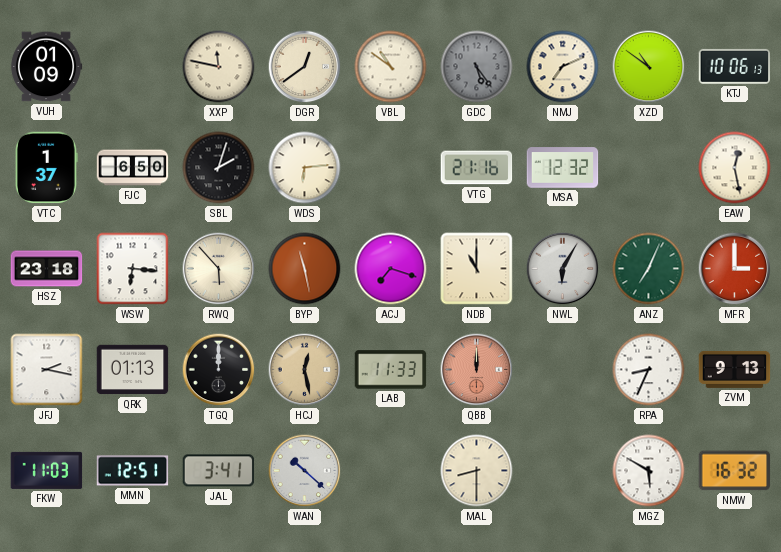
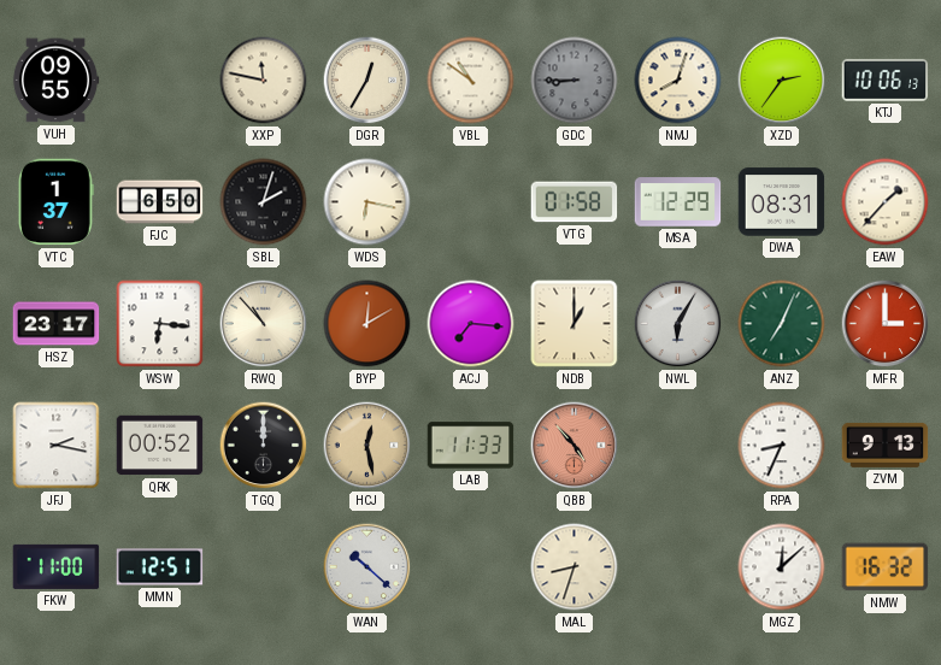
VUH: 01:09 -> 09:55 (55, 81)
DGR: 12:39 -> 12:35 (367, 81)
GDC: 5:24 -> 8:45 (575, 81)
NMJ: 7:11 -> 8:03 (678, 81)
XZD: 10:51 -> 2:36 (782, 81)
WDS: 6:14 -> 6:17 (367, 202)
VTG: 21:16 -> 01:58 (575, 202)
MSA: 12:32 -> 12:29 (678, 202)
DWA: none -> 08:31 (782, 202)
EAW: 12:28 -> 1:37 (886, 202)
HSZ: 23:18 -> 23:17 (57, 324)
RWQ: 5:53 -> 10:53 (264, 324)
BYP: 11:28 -> 12:10 (367, 324)
ACJ: 7:18 -> 7:16 (471, 324)
NDB: 11:00 -> 1:00 (575, 324)
QRK: 01:13 -> 00:52 (160, 446)
QBB: 12:00 -> 4:53 (575, 446)
FKW: 11:03 -> 11:00 (57, 566)
JAL: 3:41 -> none (219, 471)
MAL: 8:30 -> 8:33 (575, 567)
MGZ: 5:50 -> 12:08 (782, 567)
